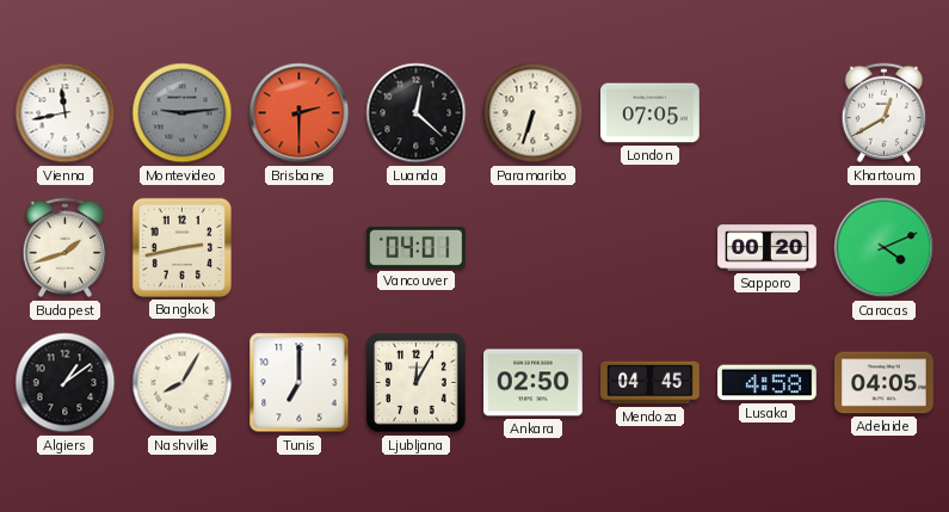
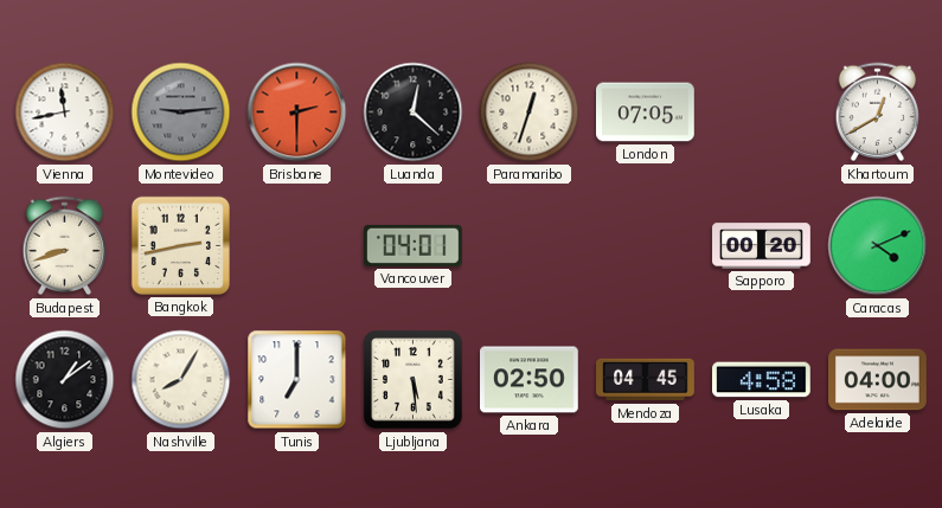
Paramaribo: 6:33 -> 12:33 (530, 112)
Budapest: 1:42 -> 8:42 (65, 246)
Ljubljana: 12:05 -> 5:29 (414, 380)
Adelaide: 04:05 -> 04:00 (878, 380)
